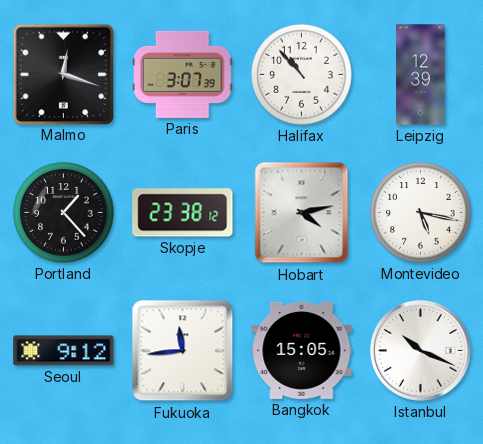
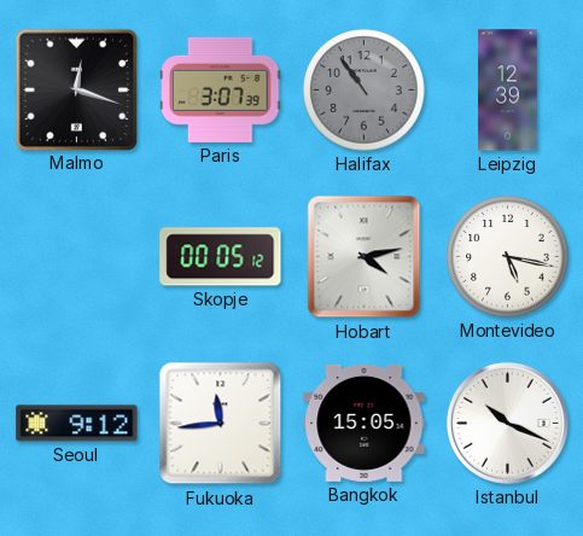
Halifax: 10:53 -> 10:54 (365, 91)
Halifax dial: white -> grey (365, 91)
Portland: 1:23 -> none (64, 213)
Skopje: 23:38 -> 00:05 (221, 257)
